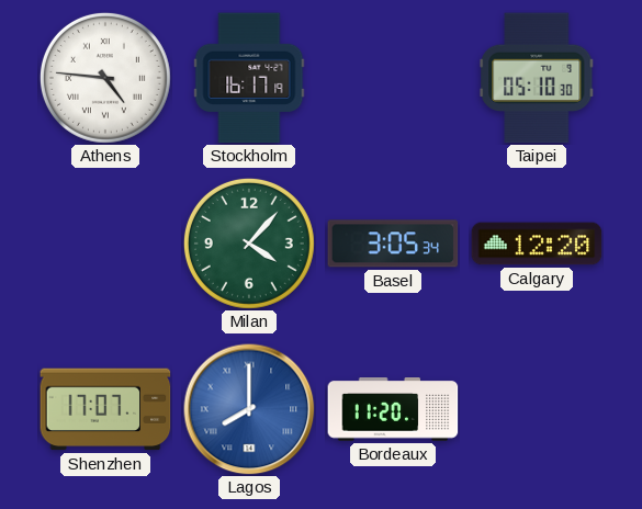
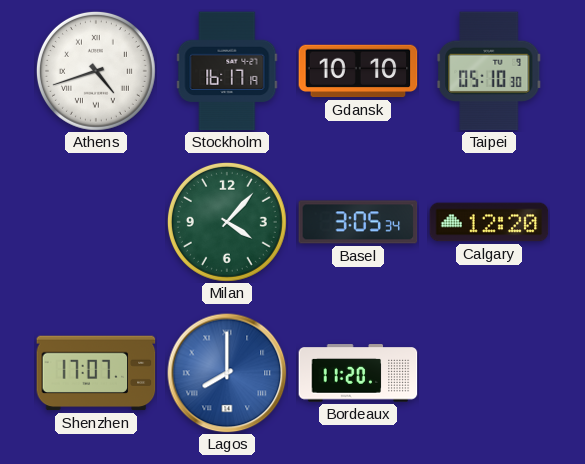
Athens: 4:46 -> 4:42 (96, 71)
Gdansk: none -> 10:10 (358, 71)
